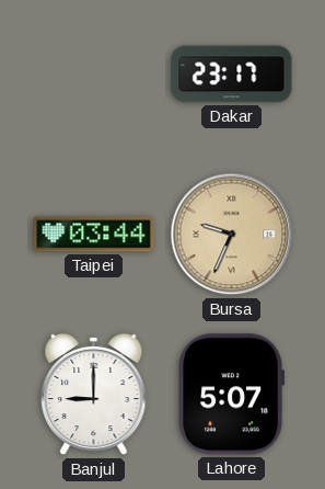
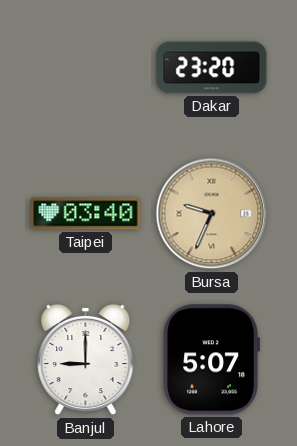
Dakar: 23:17 -> 23:20 (212, 68)
Taipei: 03:44 -> 03:40 (86, 214)
